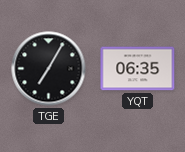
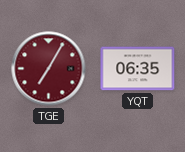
TGE dial: black -> burgundy (49, 69)
